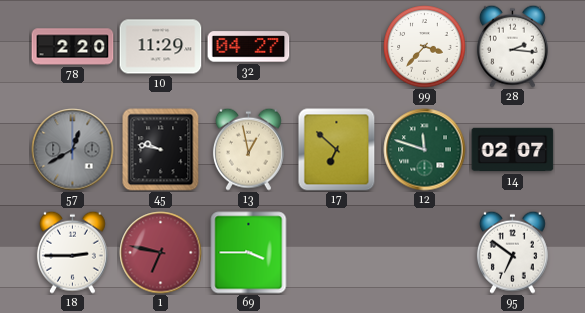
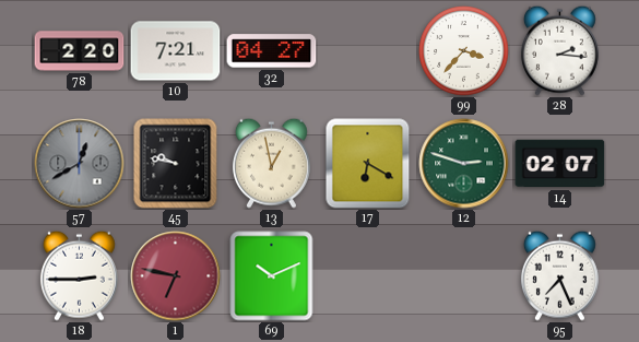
10: 11:29 -> 7:21 (176, 51)
17: 6:52 -> 6:20 (368, 164)
12: 11:48 -> 2:48 (464, 164)
69: 3:45 -> 10:11 (272, 276)
95: 6:51 -> 7:26 (559, 275)
